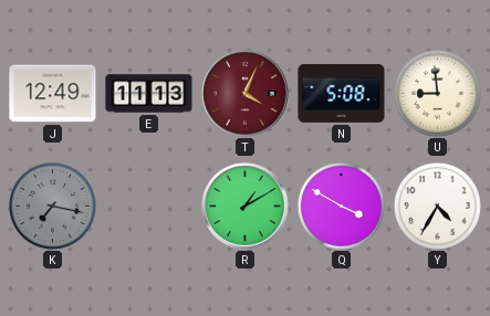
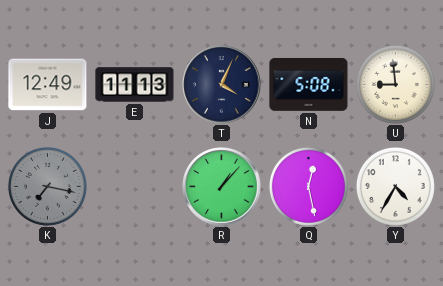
T dial: burgundy -> navy (222, 85)
R: 1:10 -> 1:07 (222, 187)
Q: 3:50 -> 12:28 (308, 186)
